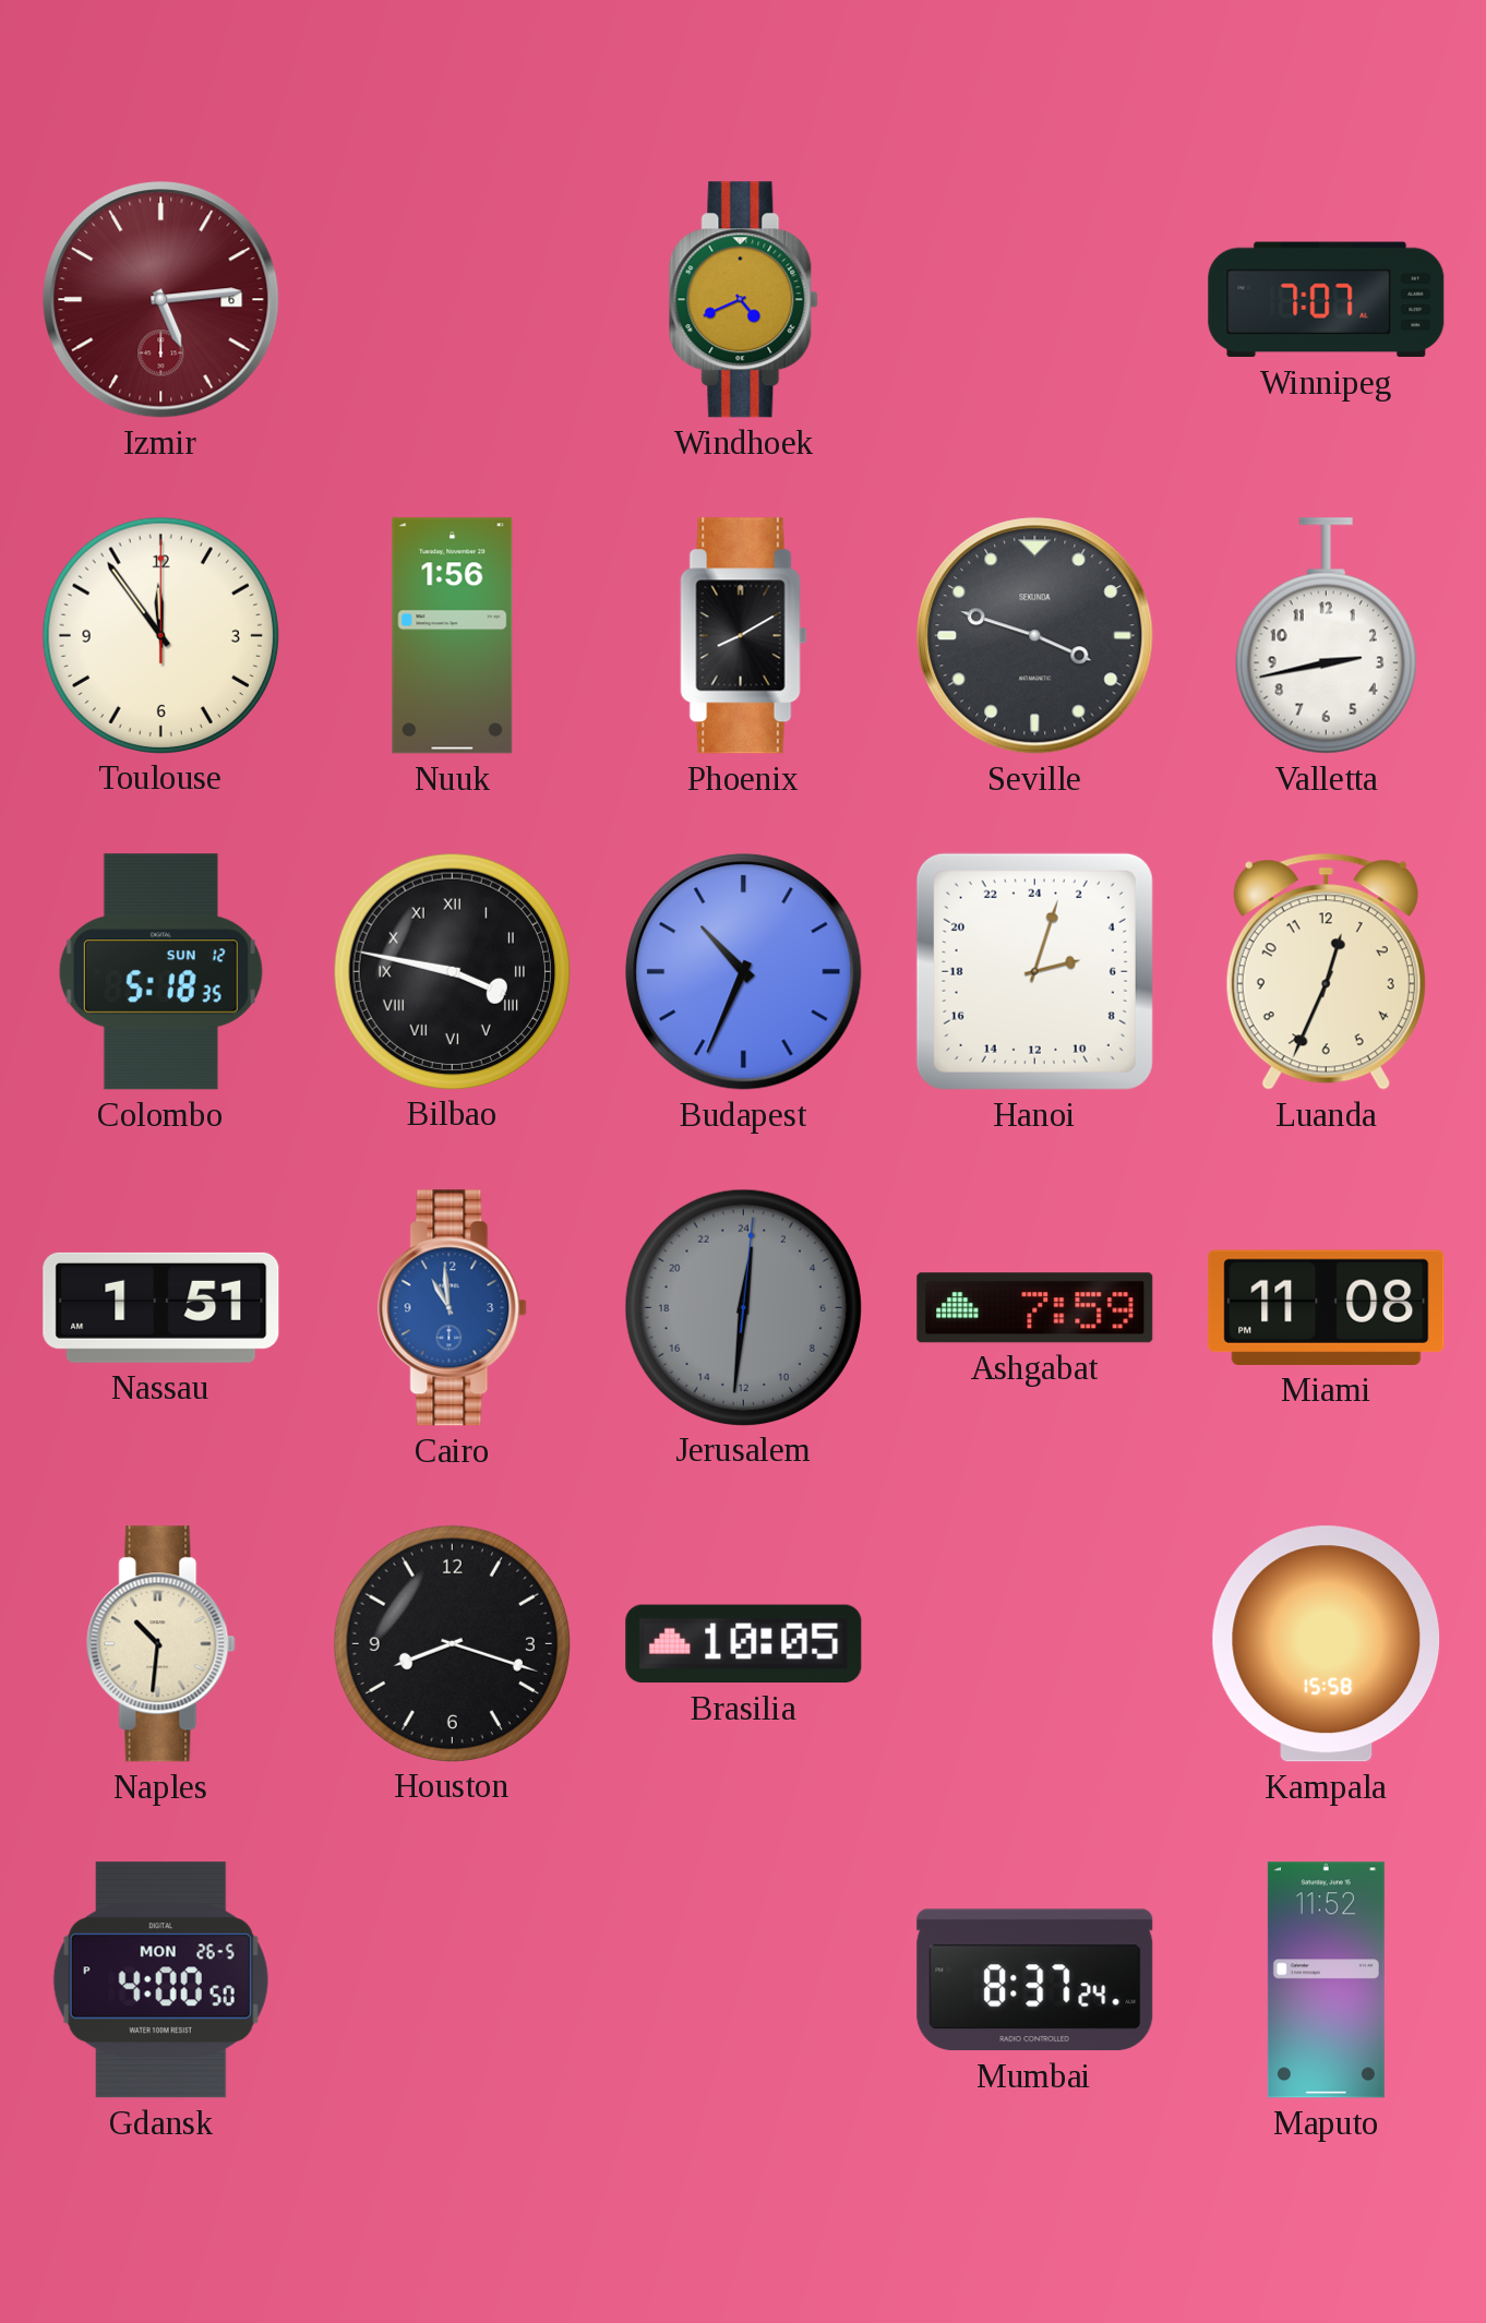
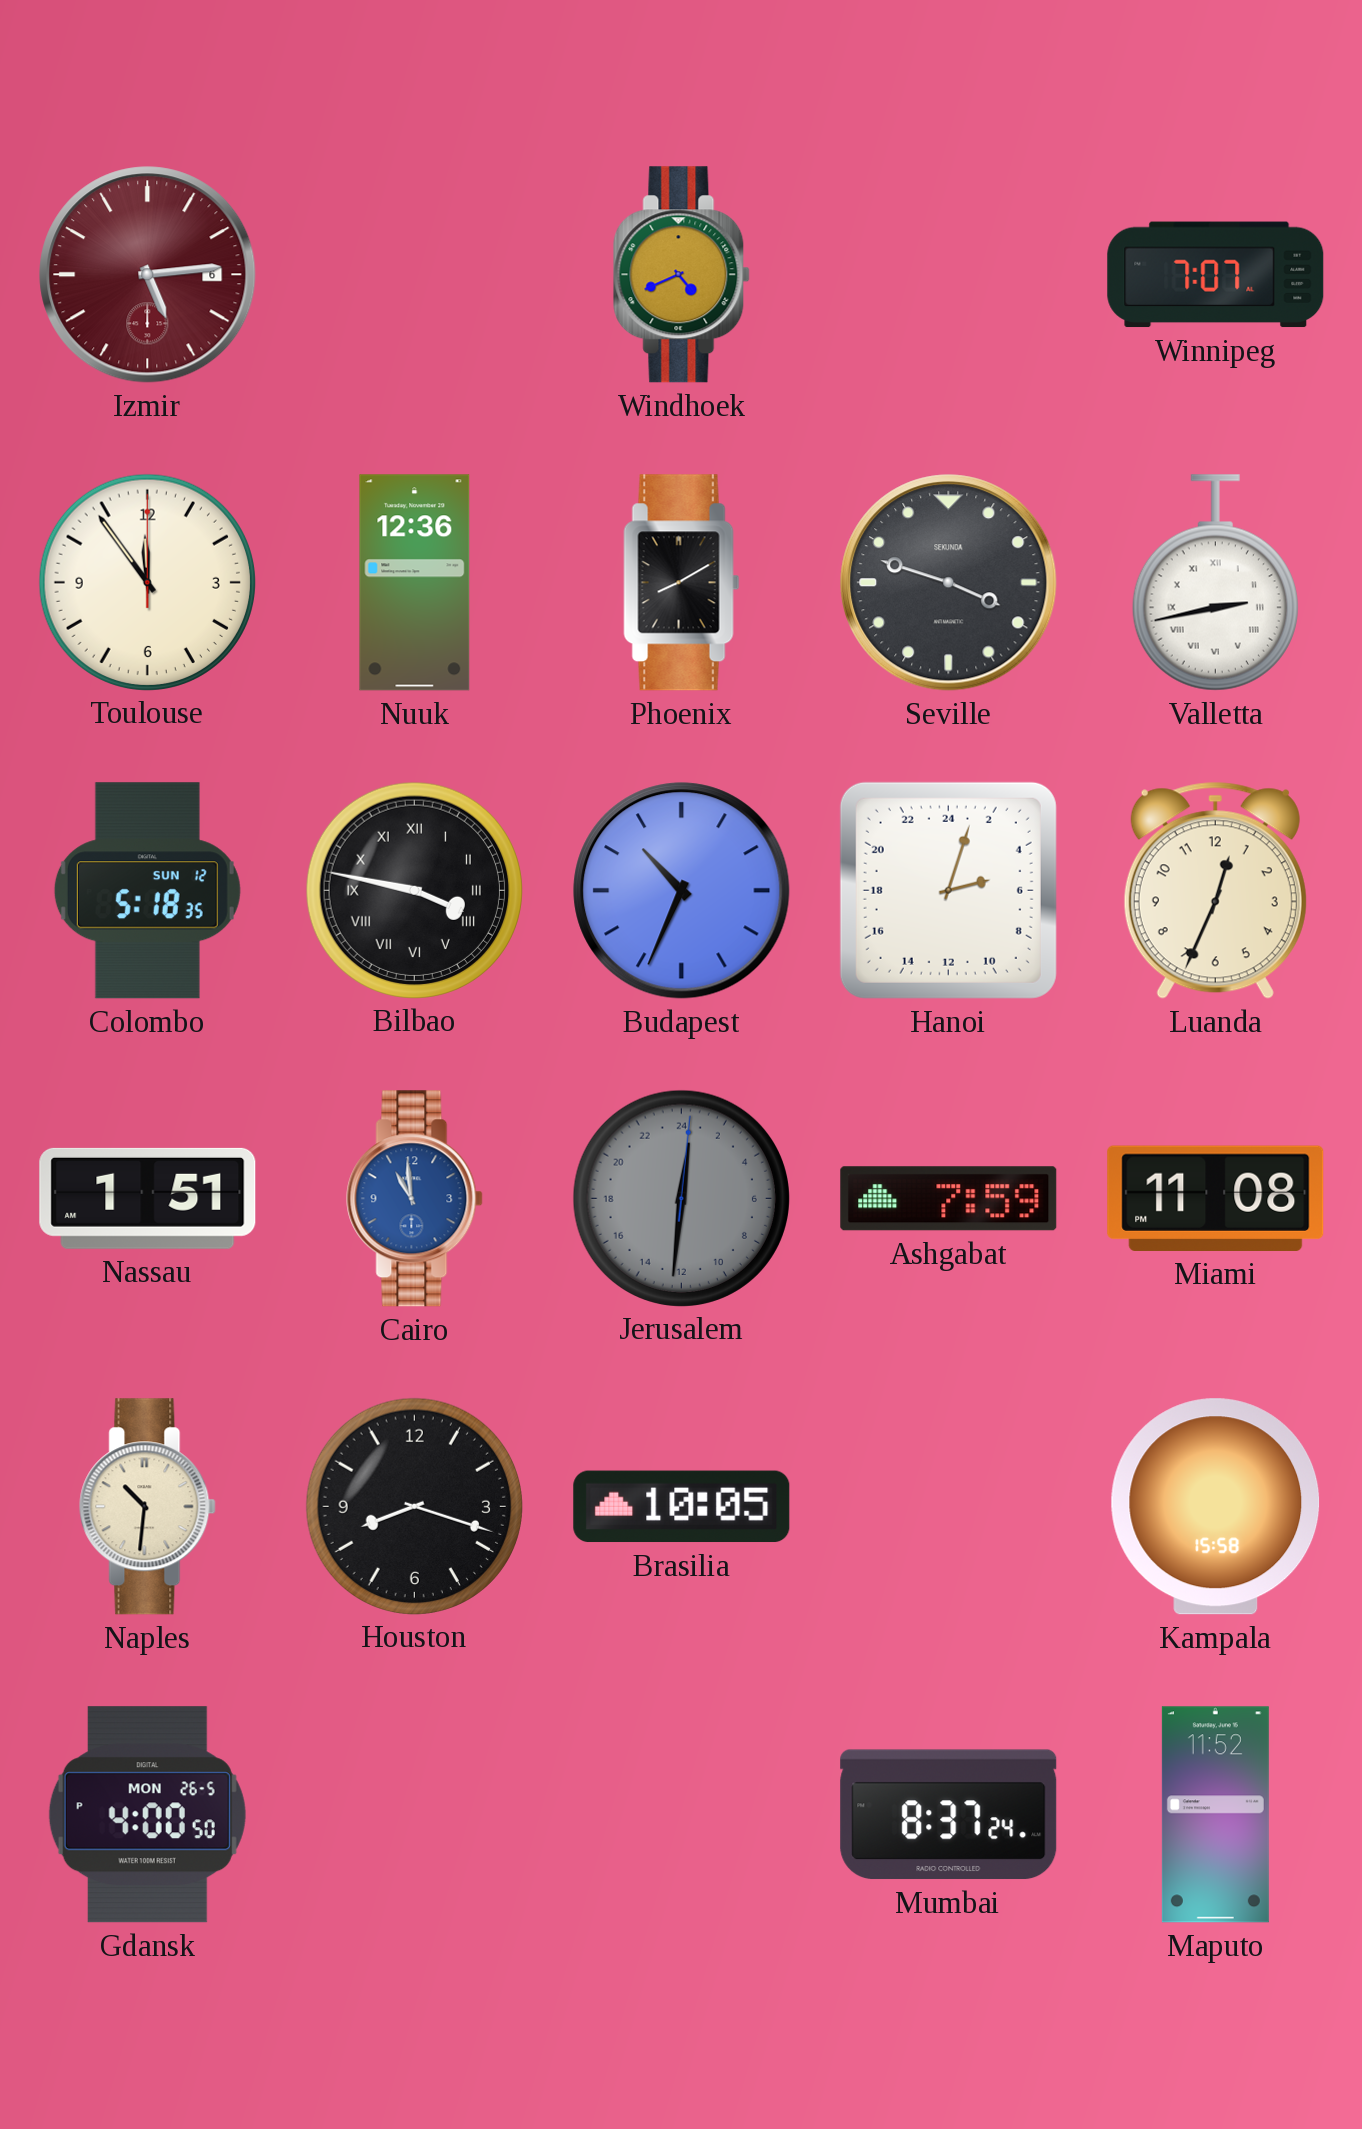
Nuuk: 1:56 -> 12:36 (415, 583)
Valletta numerals: Arabic -> Roman (1215, 583)
